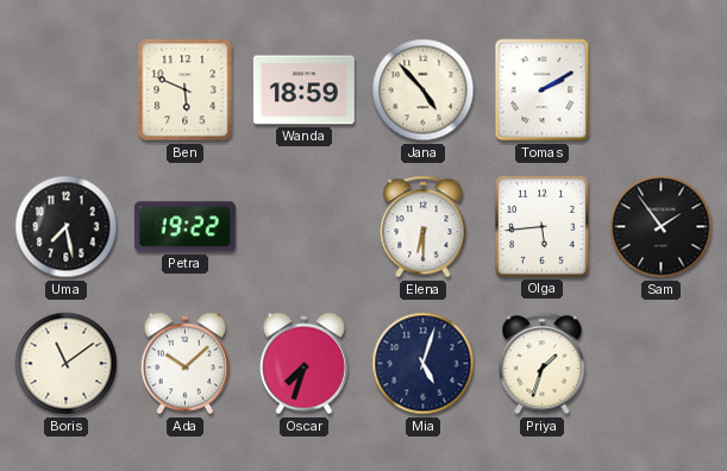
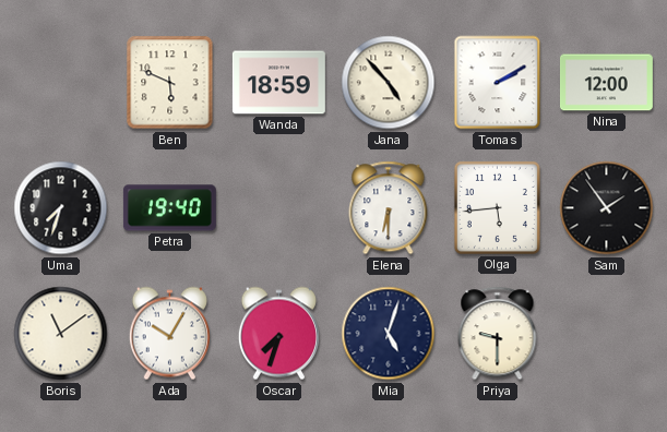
Nina: none -> 12:00 (606, 83)
Uma: 7:28 -> 7:33 (61, 208)
Petra: 19:22 -> 19:40 (169, 208)
Ada: 10:08 -> 10:05 (169, 334)
Priya: 1:33 -> 9:30 (498, 334)
